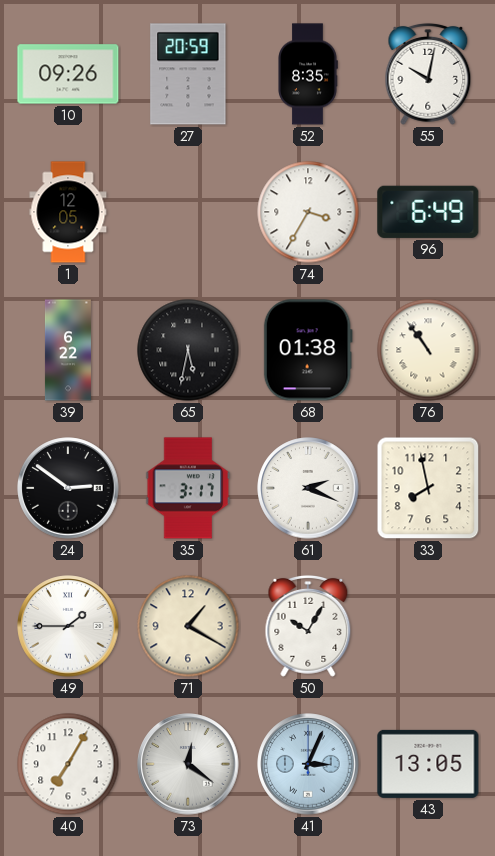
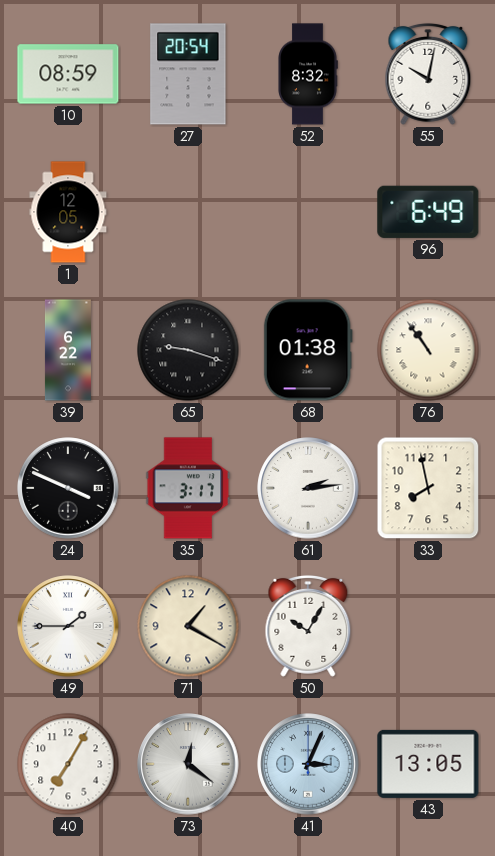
10: 09:26 -> 08:59 (68, 74)
27: 20:59 -> 20:54 (188, 74)
52: 8:35 -> 8:32 (308, 74)
74: 3:35 -> none (308, 212)
65: 5:32 -> 9:18 (188, 350)
24: 2:51 -> 3:49 (68, 488)
61: 2:19 -> 2:14 (308, 488)
